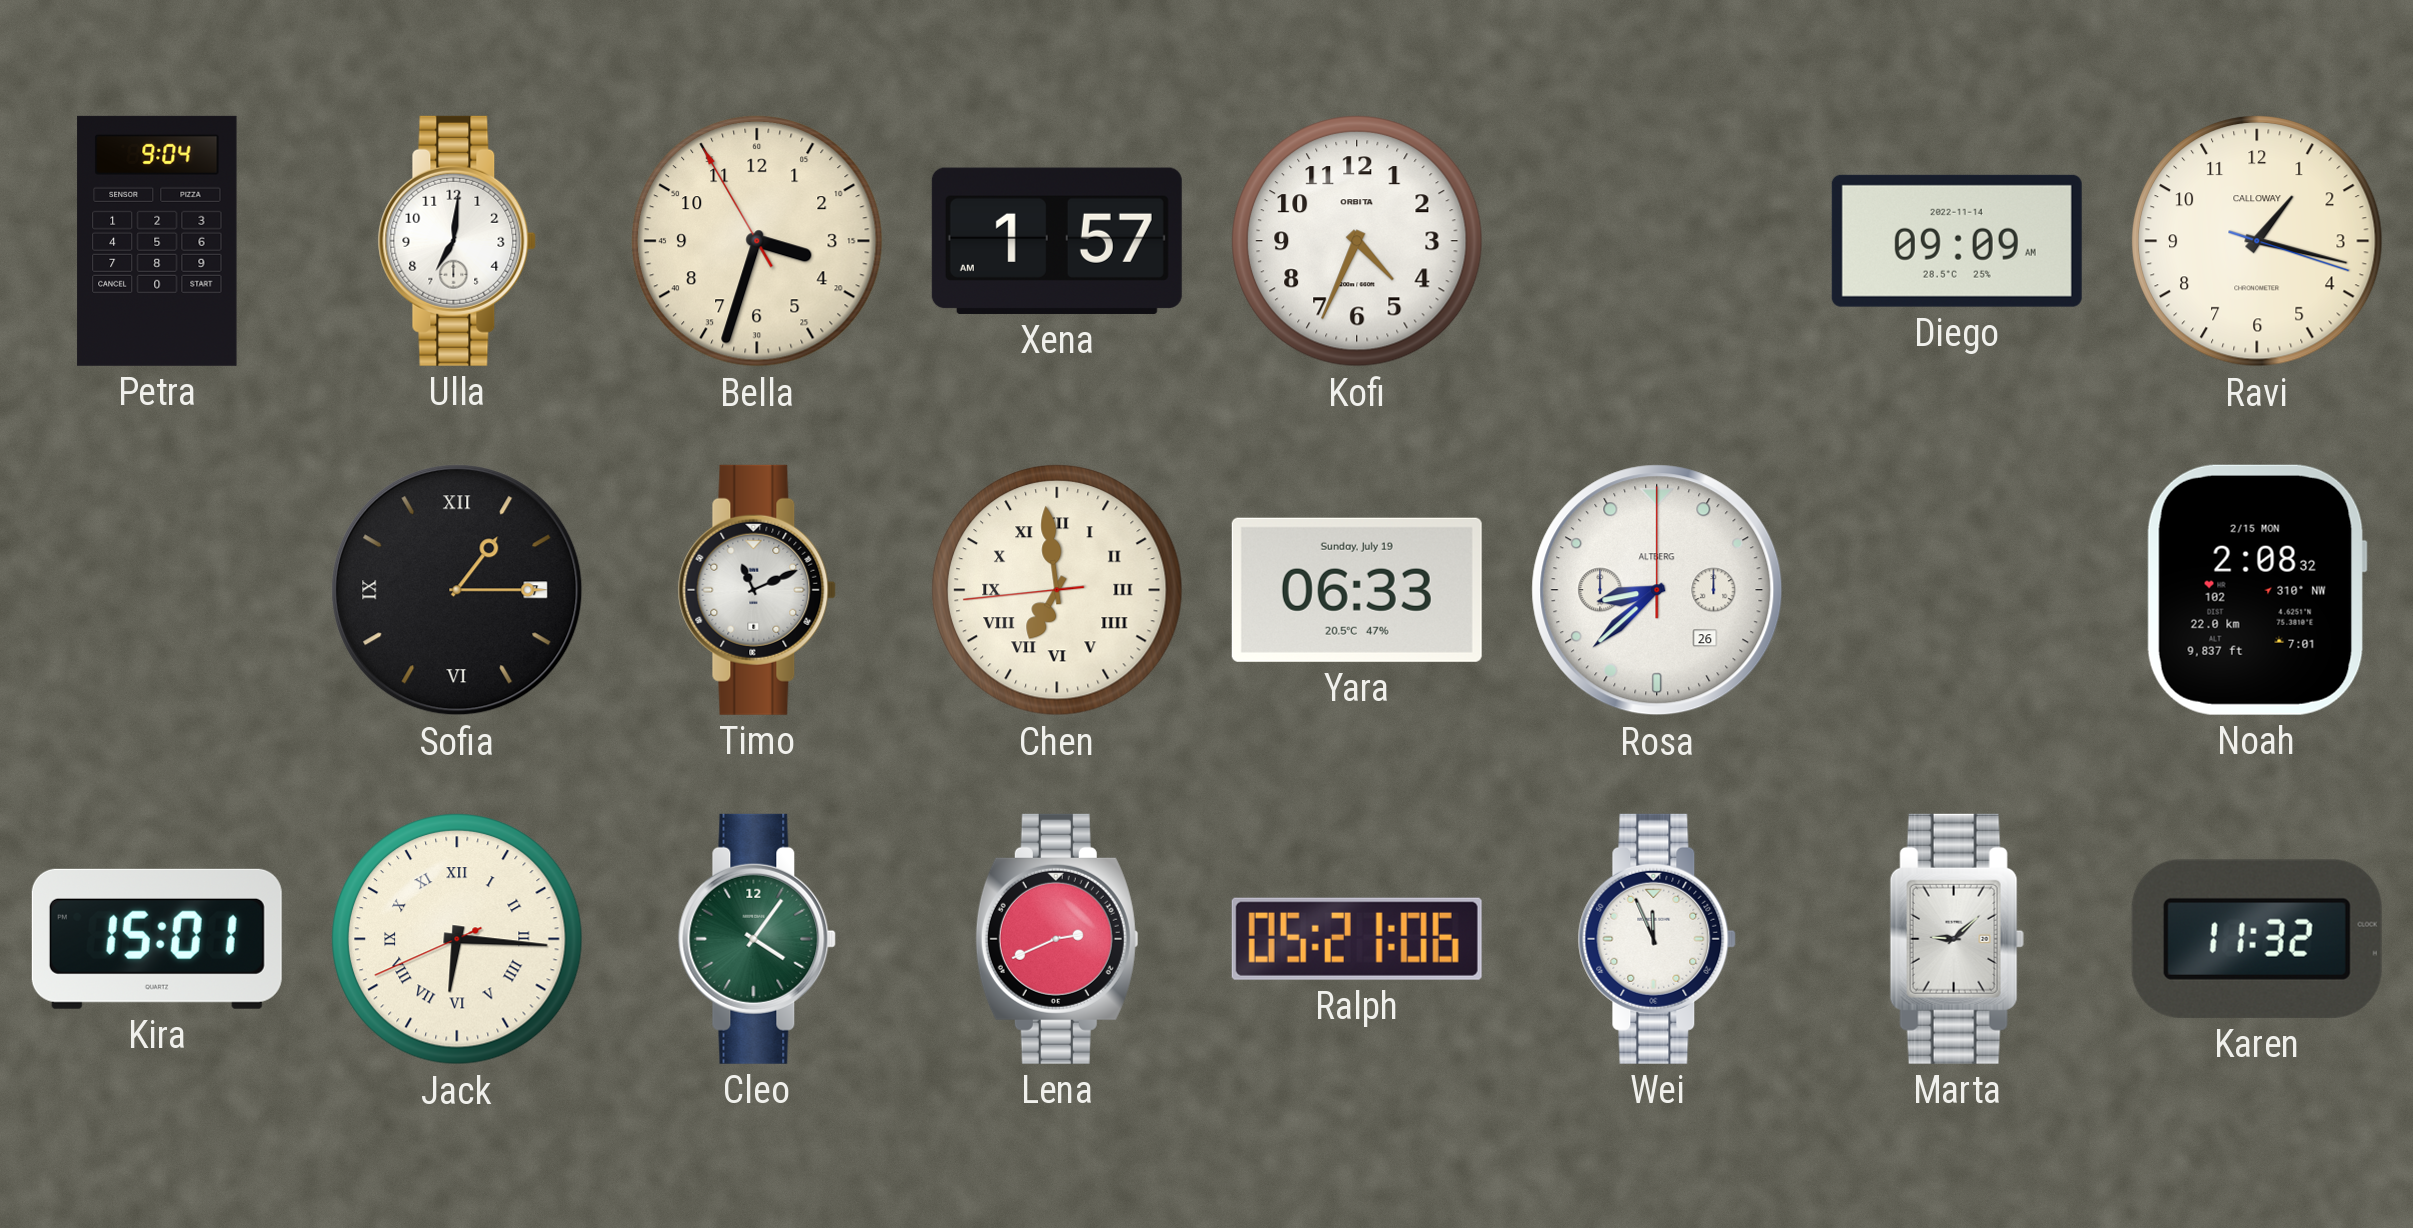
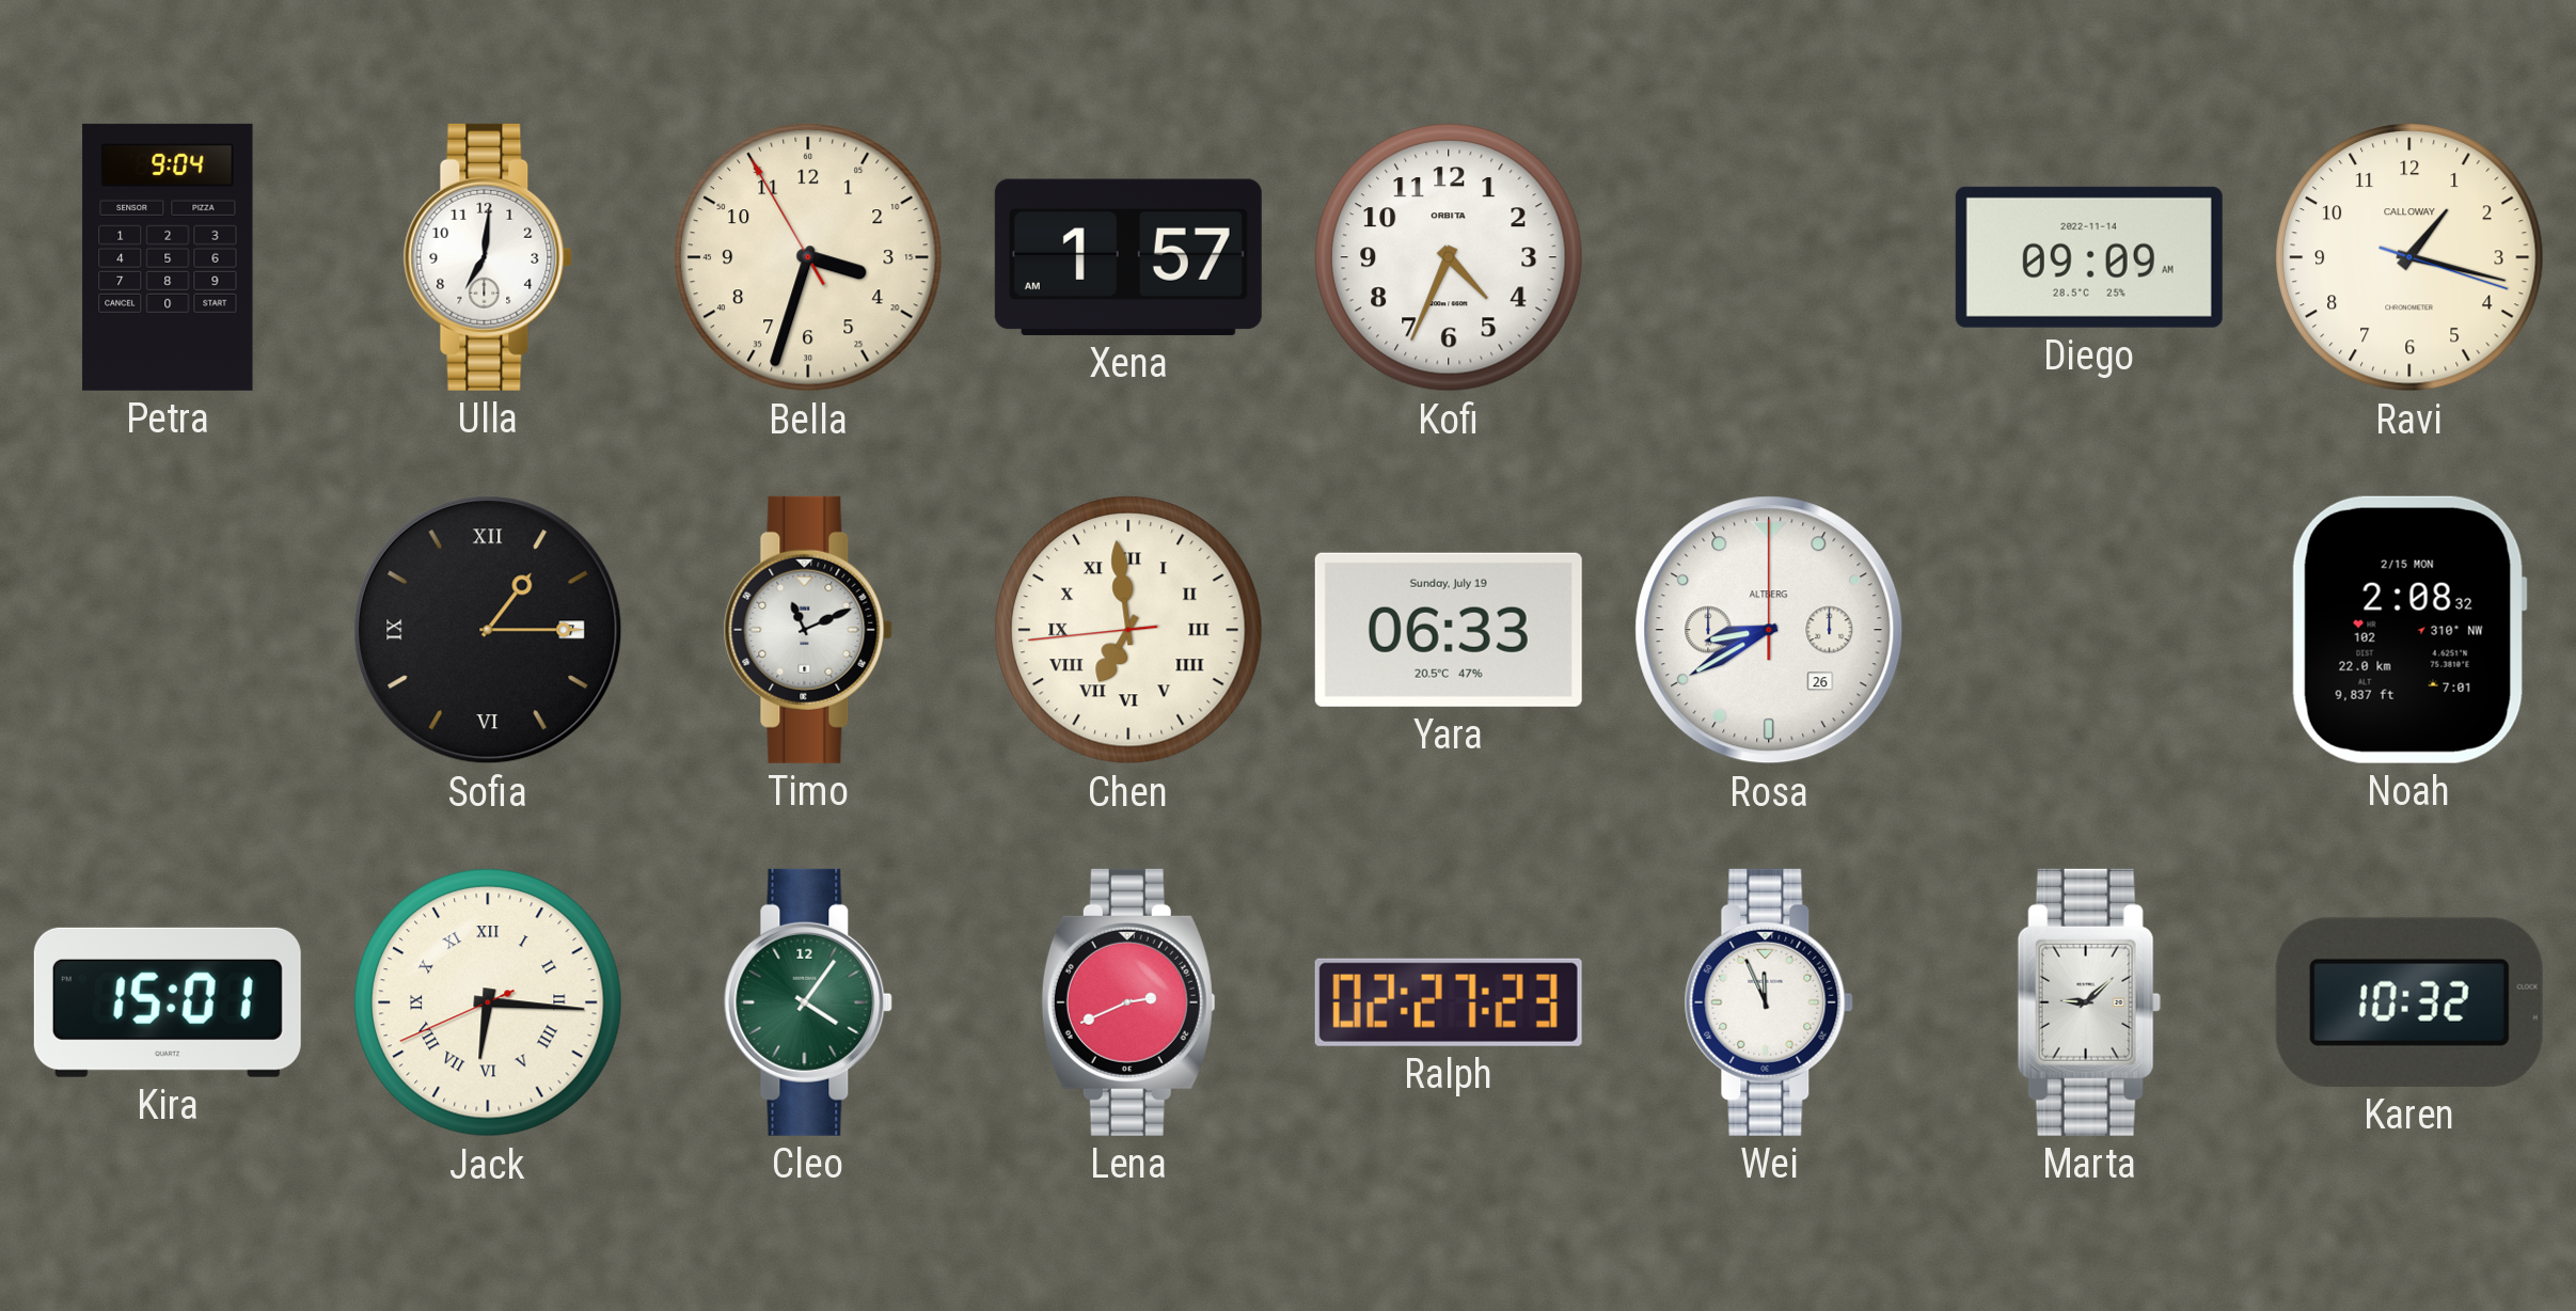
Rosa: 8:38 -> 8:40 (1769, 630)
Ralph: 05:21 -> 02:27 (1449, 1002)
Karen: 11:32 -> 10:32 (2409, 1002)
